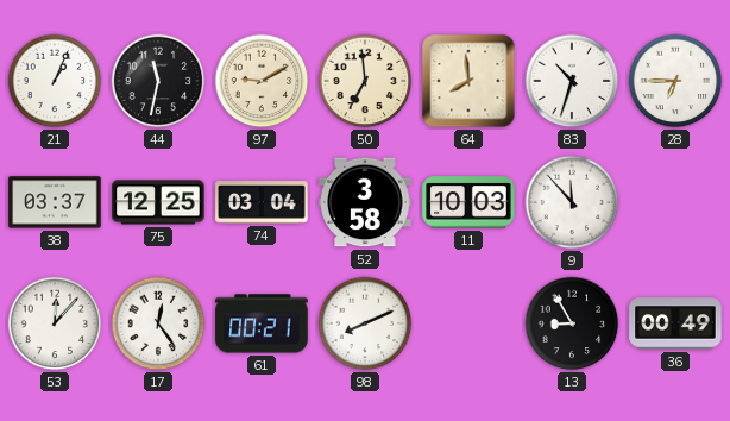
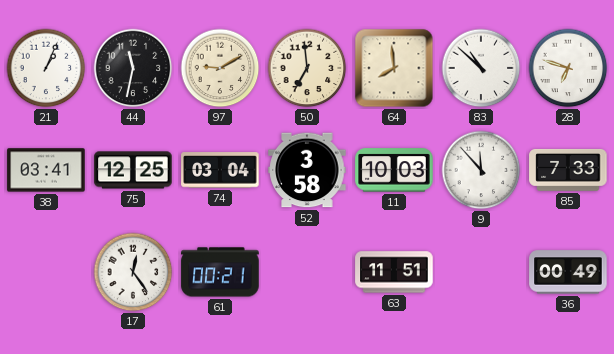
83: 10:33 -> 10:52 (481, 68)
28: 6:45 -> 6:48 (568, 68)
38: 03:37 -> 03:41 (46, 170)
85: none -> 7:33 (568, 170)
53: 12:07 -> none (55, 323)
98: 8:11 -> none (365, 323)
63: none -> 11:51 (394, 272)
13: 8:55 -> none (572, 323)
